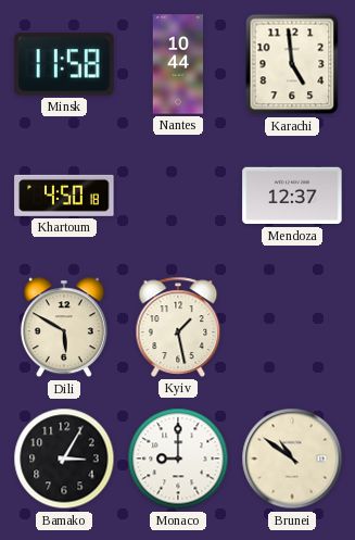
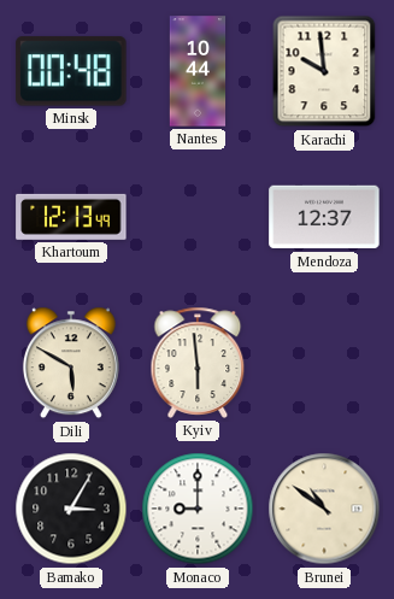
Minsk: 11:58 -> 00:48 (71, 71)
Karachi: 4:59 -> 9:59 (324, 71)
Khartoum: 4:50 -> 12:13 (71, 217)
Kyiv: 1:28 -> 5:59 (198, 363)
